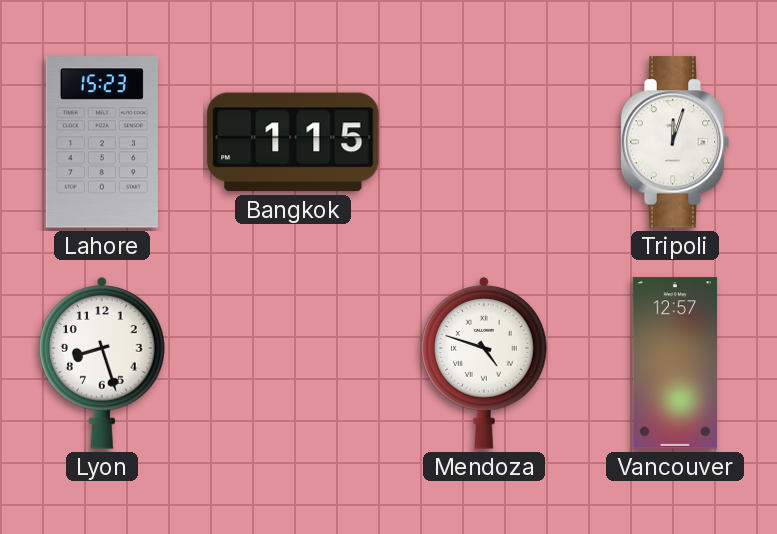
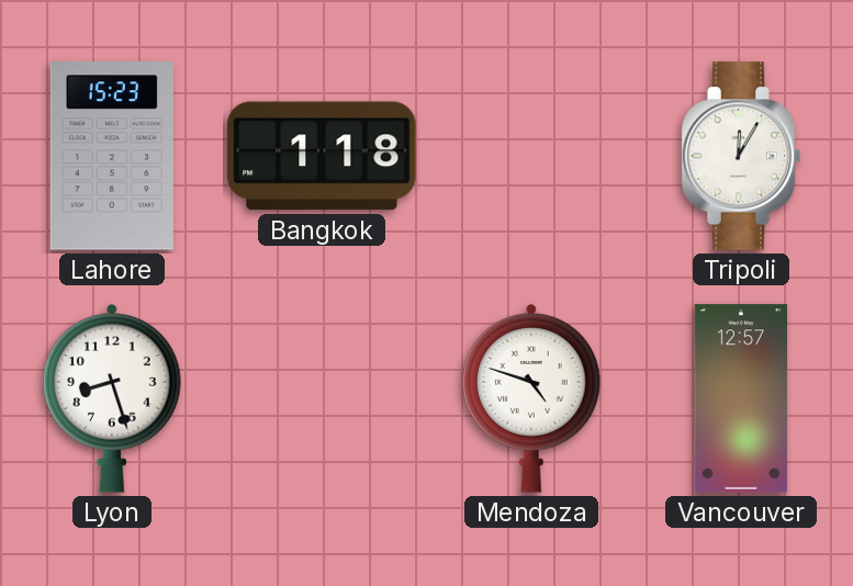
Bangkok: 1:15 -> 1:18 (322, 156)
Tripoli: 12:03 -> 12:05 (741, 156)
